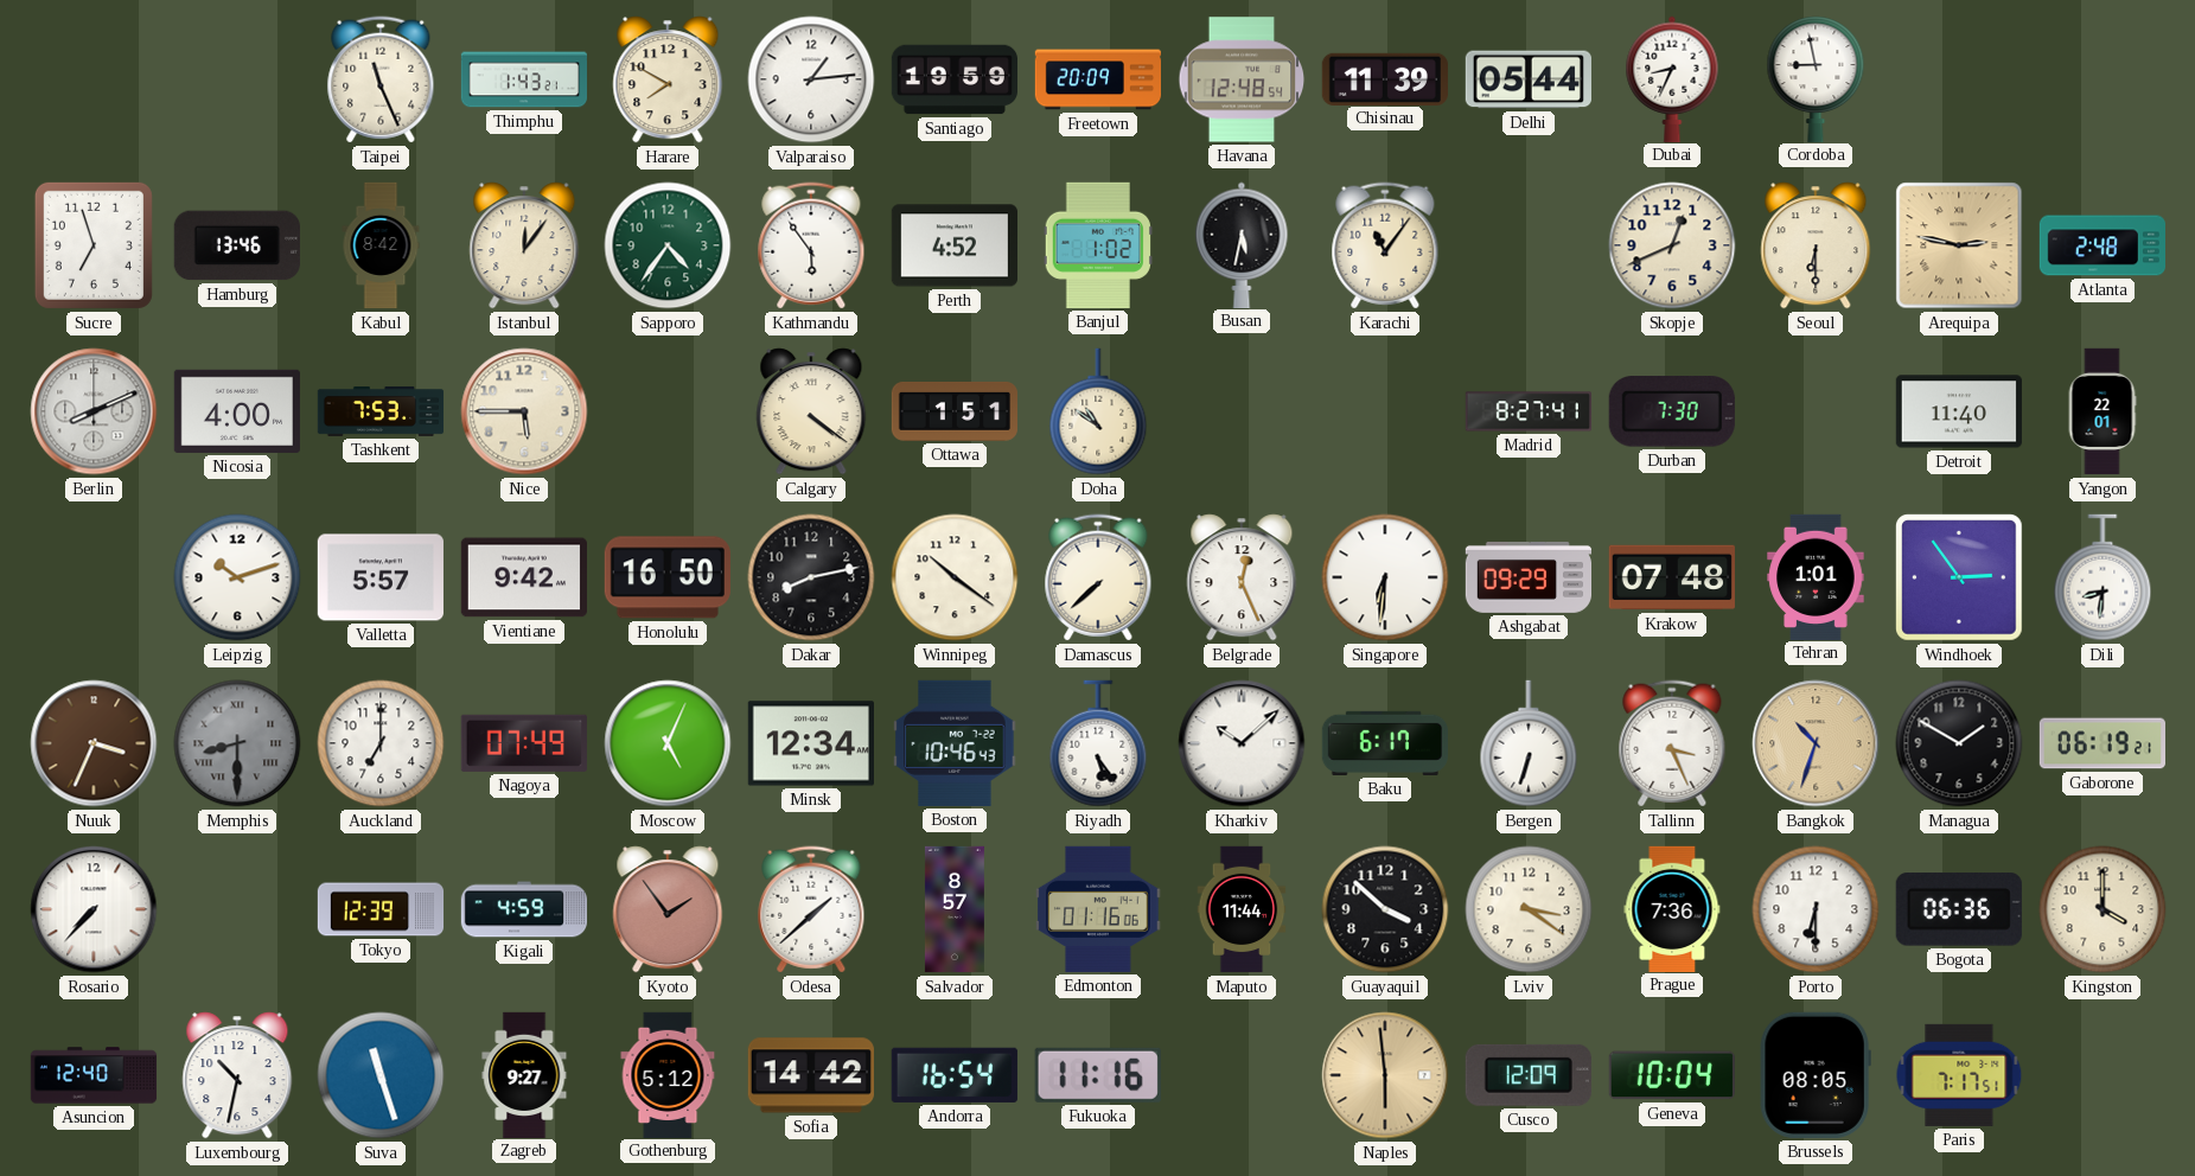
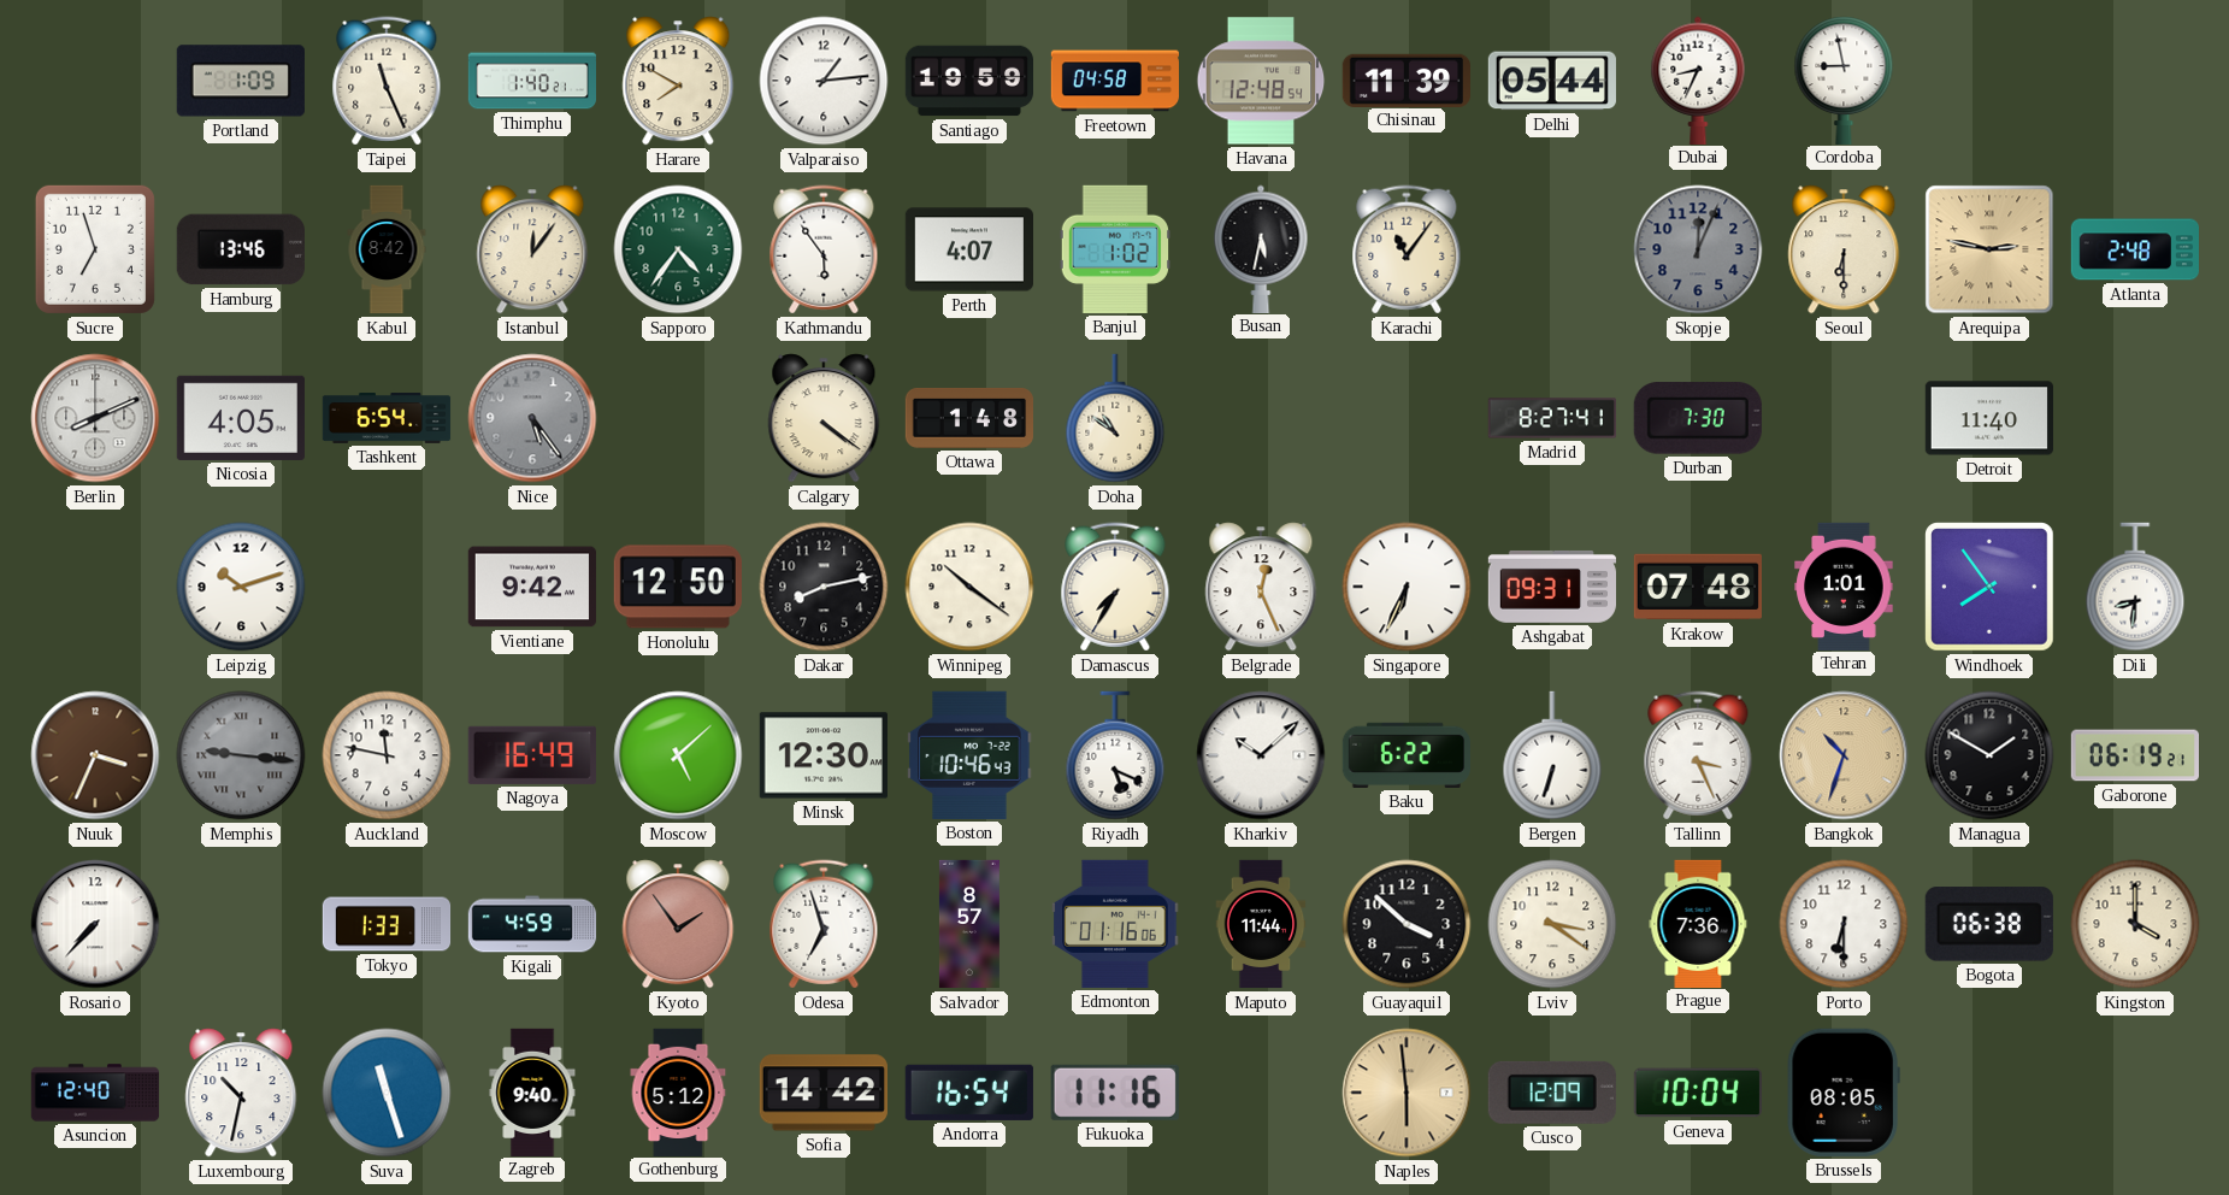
Portland: none -> 1:09 (241, 81)
Thimphu: 1:43 -> 1:40 (531, 81)
Freetown: 20:09 -> 04:58 (1114, 81)
Perth: 4:52 -> 4:07 (968, 249)
Skopje: 12:41 -> 12:04 (1698, 249)
Skopje dial: cream -> grey (1698, 249)
Nicosia: 4:00 -> 4:05 (241, 418)
Tashkent: 7:53 -> 6:54 (387, 418)
Nice: 5:45 -> 5:24 (532, 418)
Nice dial: cream -> grey (532, 418)
Ottawa: 1:51 -> 1:48 (968, 418)
Yangon: 22:01 -> none (2103, 411)
Valletta: 5:57 -> none (381, 577)
Honolulu: 16:50 -> 12:50 (678, 587)
Damascus: 7:38 -> 7:35 (1115, 587)
Singapore: 6:31 -> 6:34 (1407, 587)
Ashgabat: 09:29 -> 09:31 (1551, 587)
Windhoek: 2:54 -> 7:54 (1989, 587)
Memphis: 8:30 -> 9:16 (241, 755)
Auckland: 7:00 -> 11:47 (387, 755)
Nagoya: 07:49 -> 16:49 (532, 755)
Moscow: 5:04 -> 5:08 (678, 755)
Minsk: 12:34 -> 12:30 (824, 755)
Riyadh: 5:24 -> 5:19 (1115, 755)
Baku: 6:17 -> 6:22 (1405, 755)
Tokyo: 12:39 -> 1:33 (387, 924)
Odesa: 1:38 -> 6:57 (824, 924)
Bogota: 06:36 -> 06:38 (1989, 924)
Zagreb: 9:27 -> 9:40 (532, 1091)
Paris: 7:17 -> none (1959, 1075)
